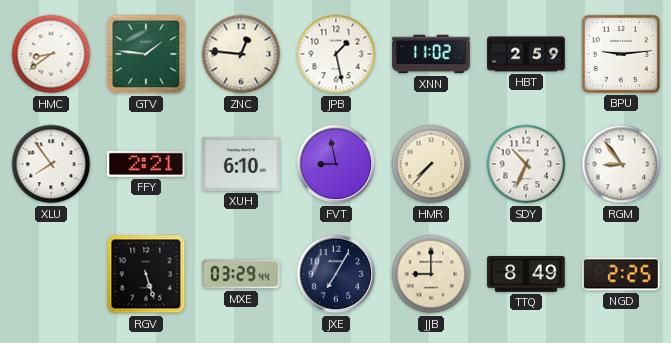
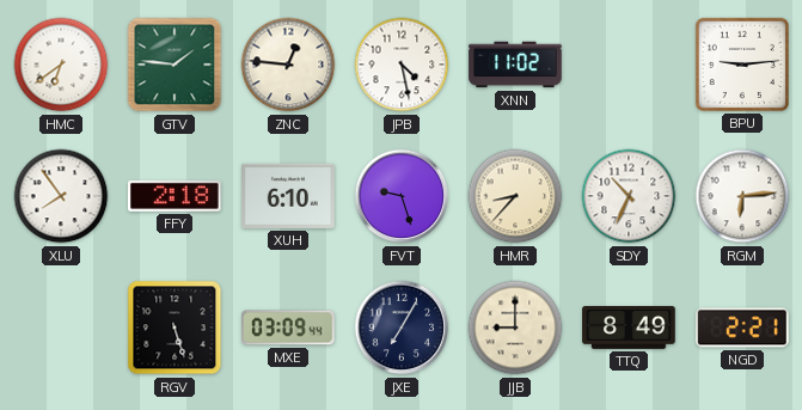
HMC: 8:39 -> 6:39 (61, 65)
JPB: 1:28 -> 4:28 (402, 65)
HBT: 2:59 -> none (526, 54)
FFY: 2:21 -> 2:18 (175, 196)
FVT: 8:58 -> 9:27 (402, 196)
HMR: 7:37 -> 8:37 (515, 196)
RGM: 8:54 -> 6:14 (742, 196)
MXE: 03:29 -> 03:09 (289, 328)
NGD: 2:25 -> 2:21 (743, 328)
